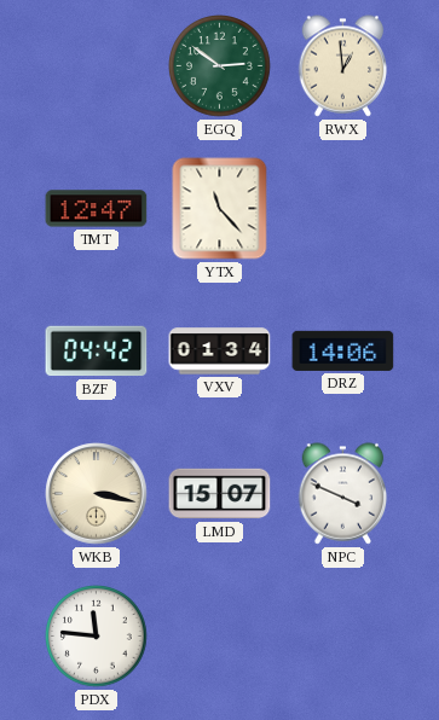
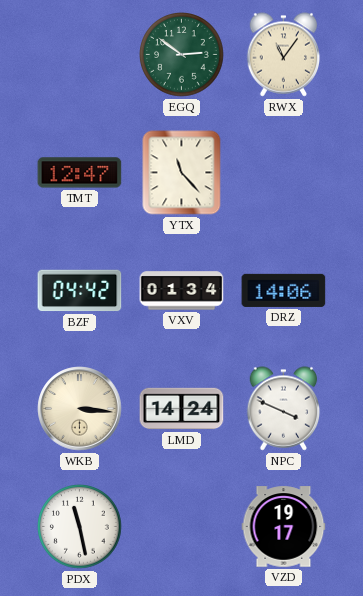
RWX: 12:59 -> 11:06 (284, 55)
WKB: 3:17 -> 3:16 (80, 409)
LMD: 15:07 -> 14:24 (182, 409)
PDX: 11:46 -> 11:28 (80, 527)
VZD: none -> 19:17 (284, 527)
